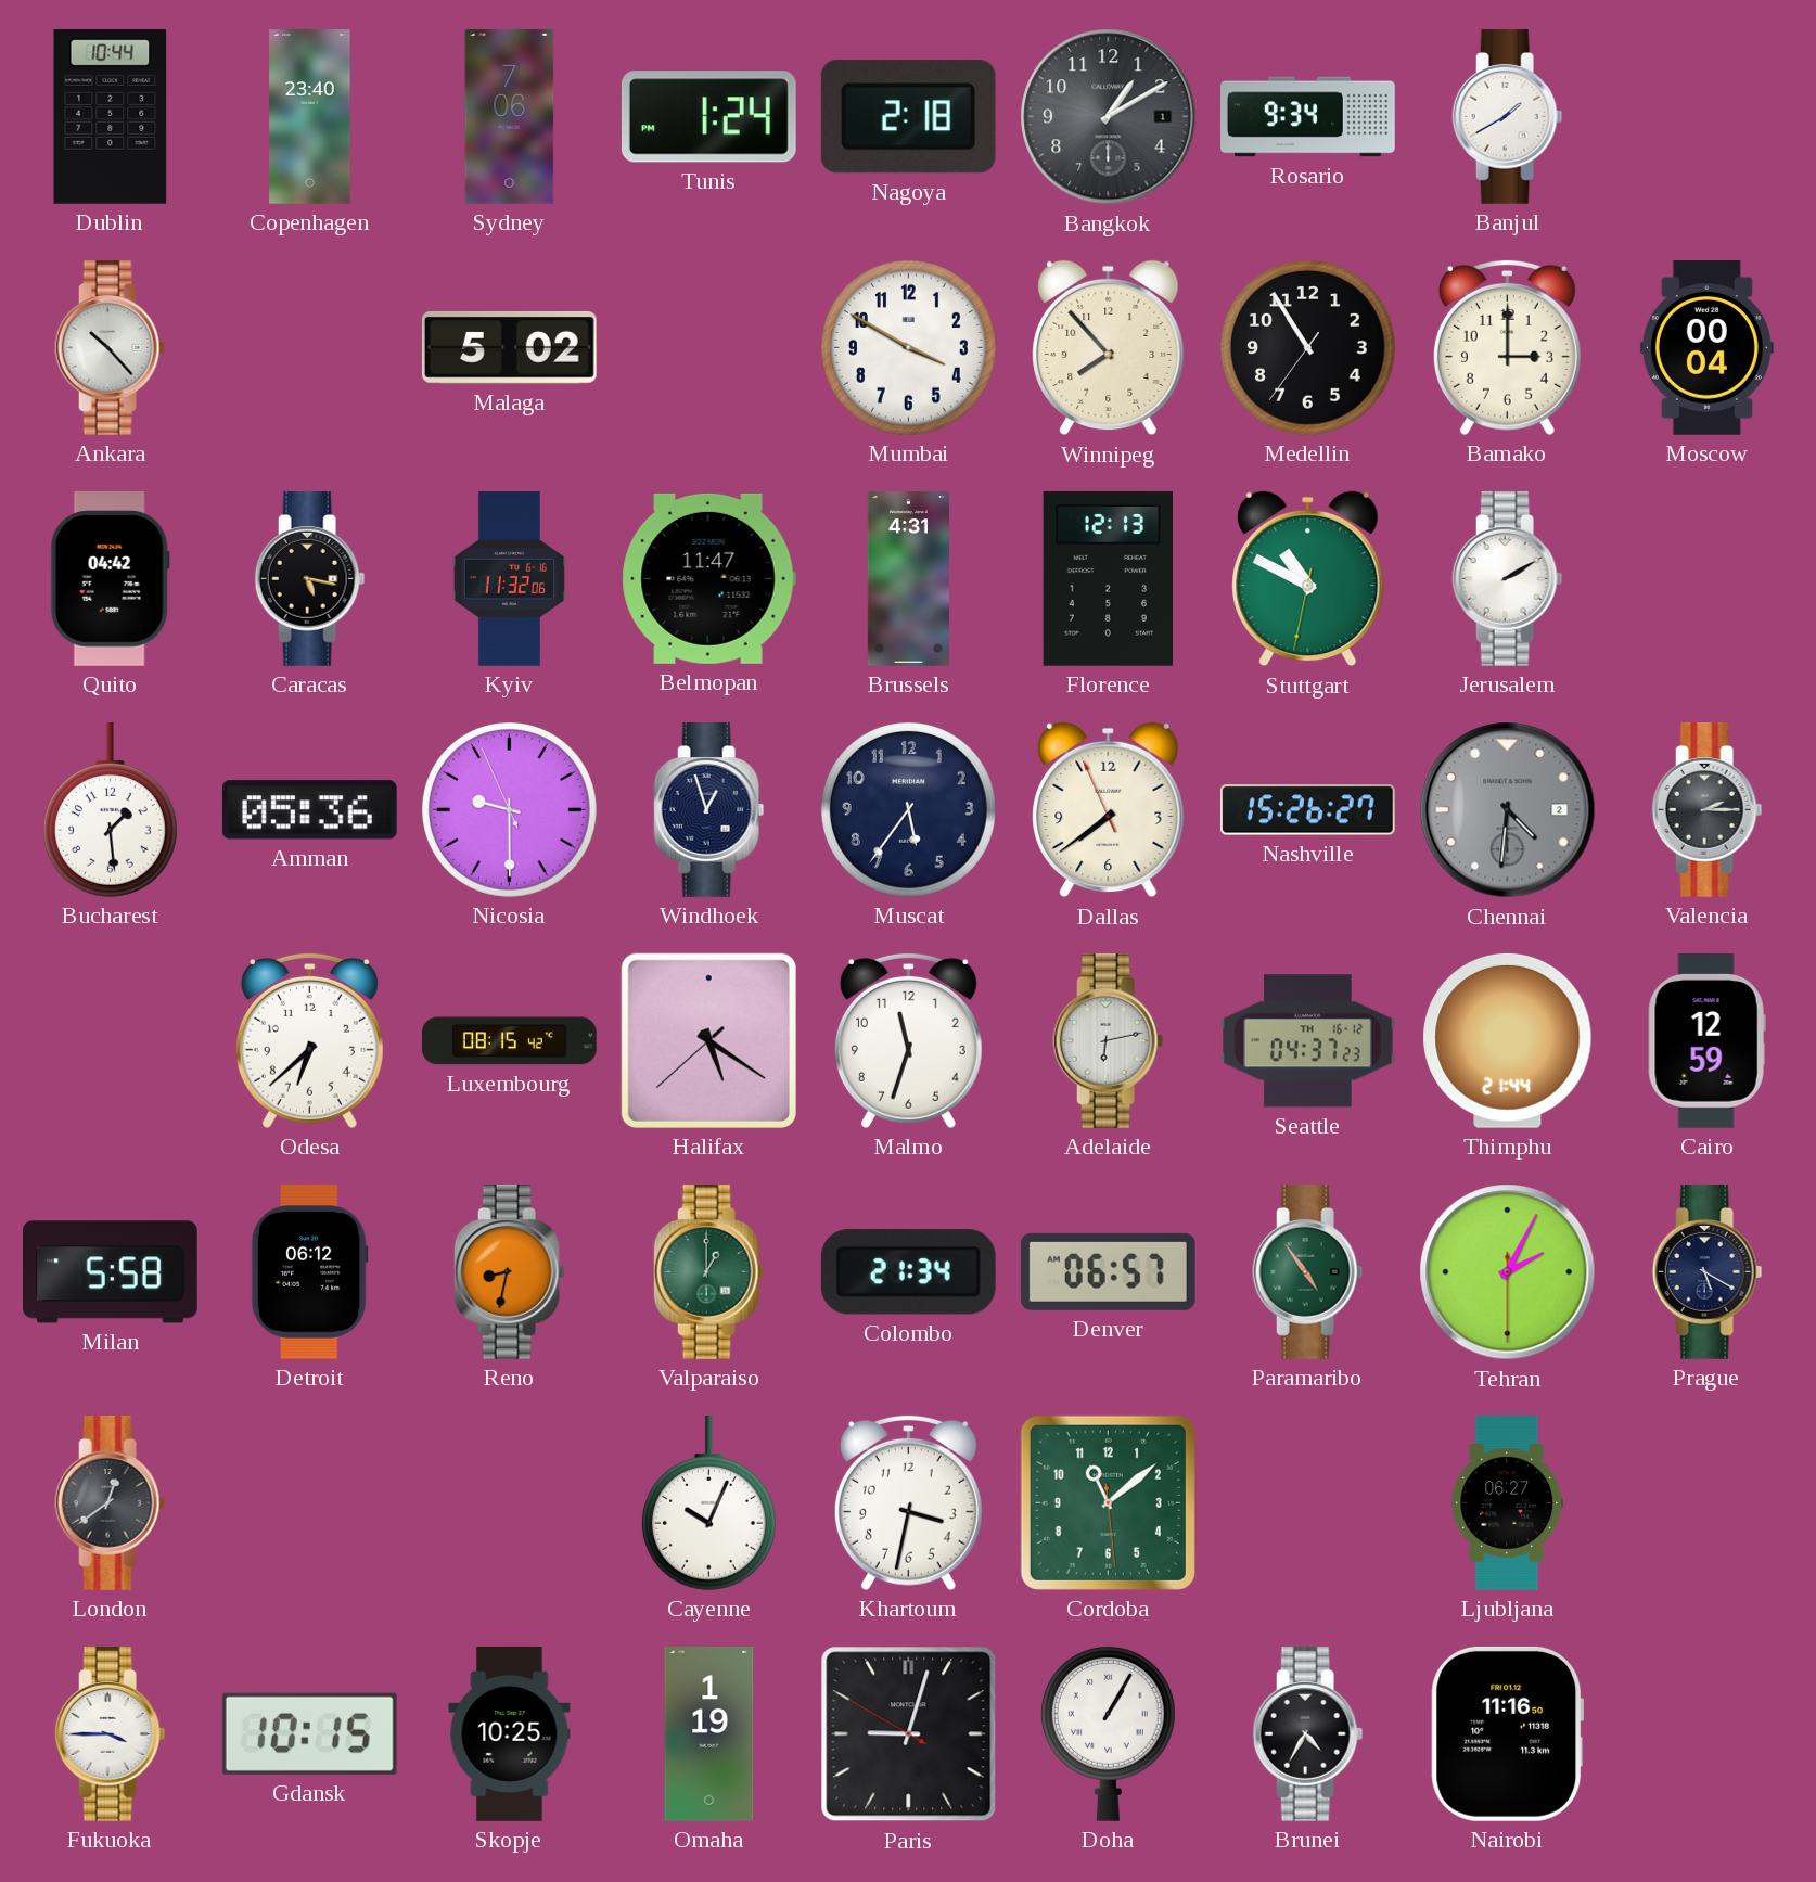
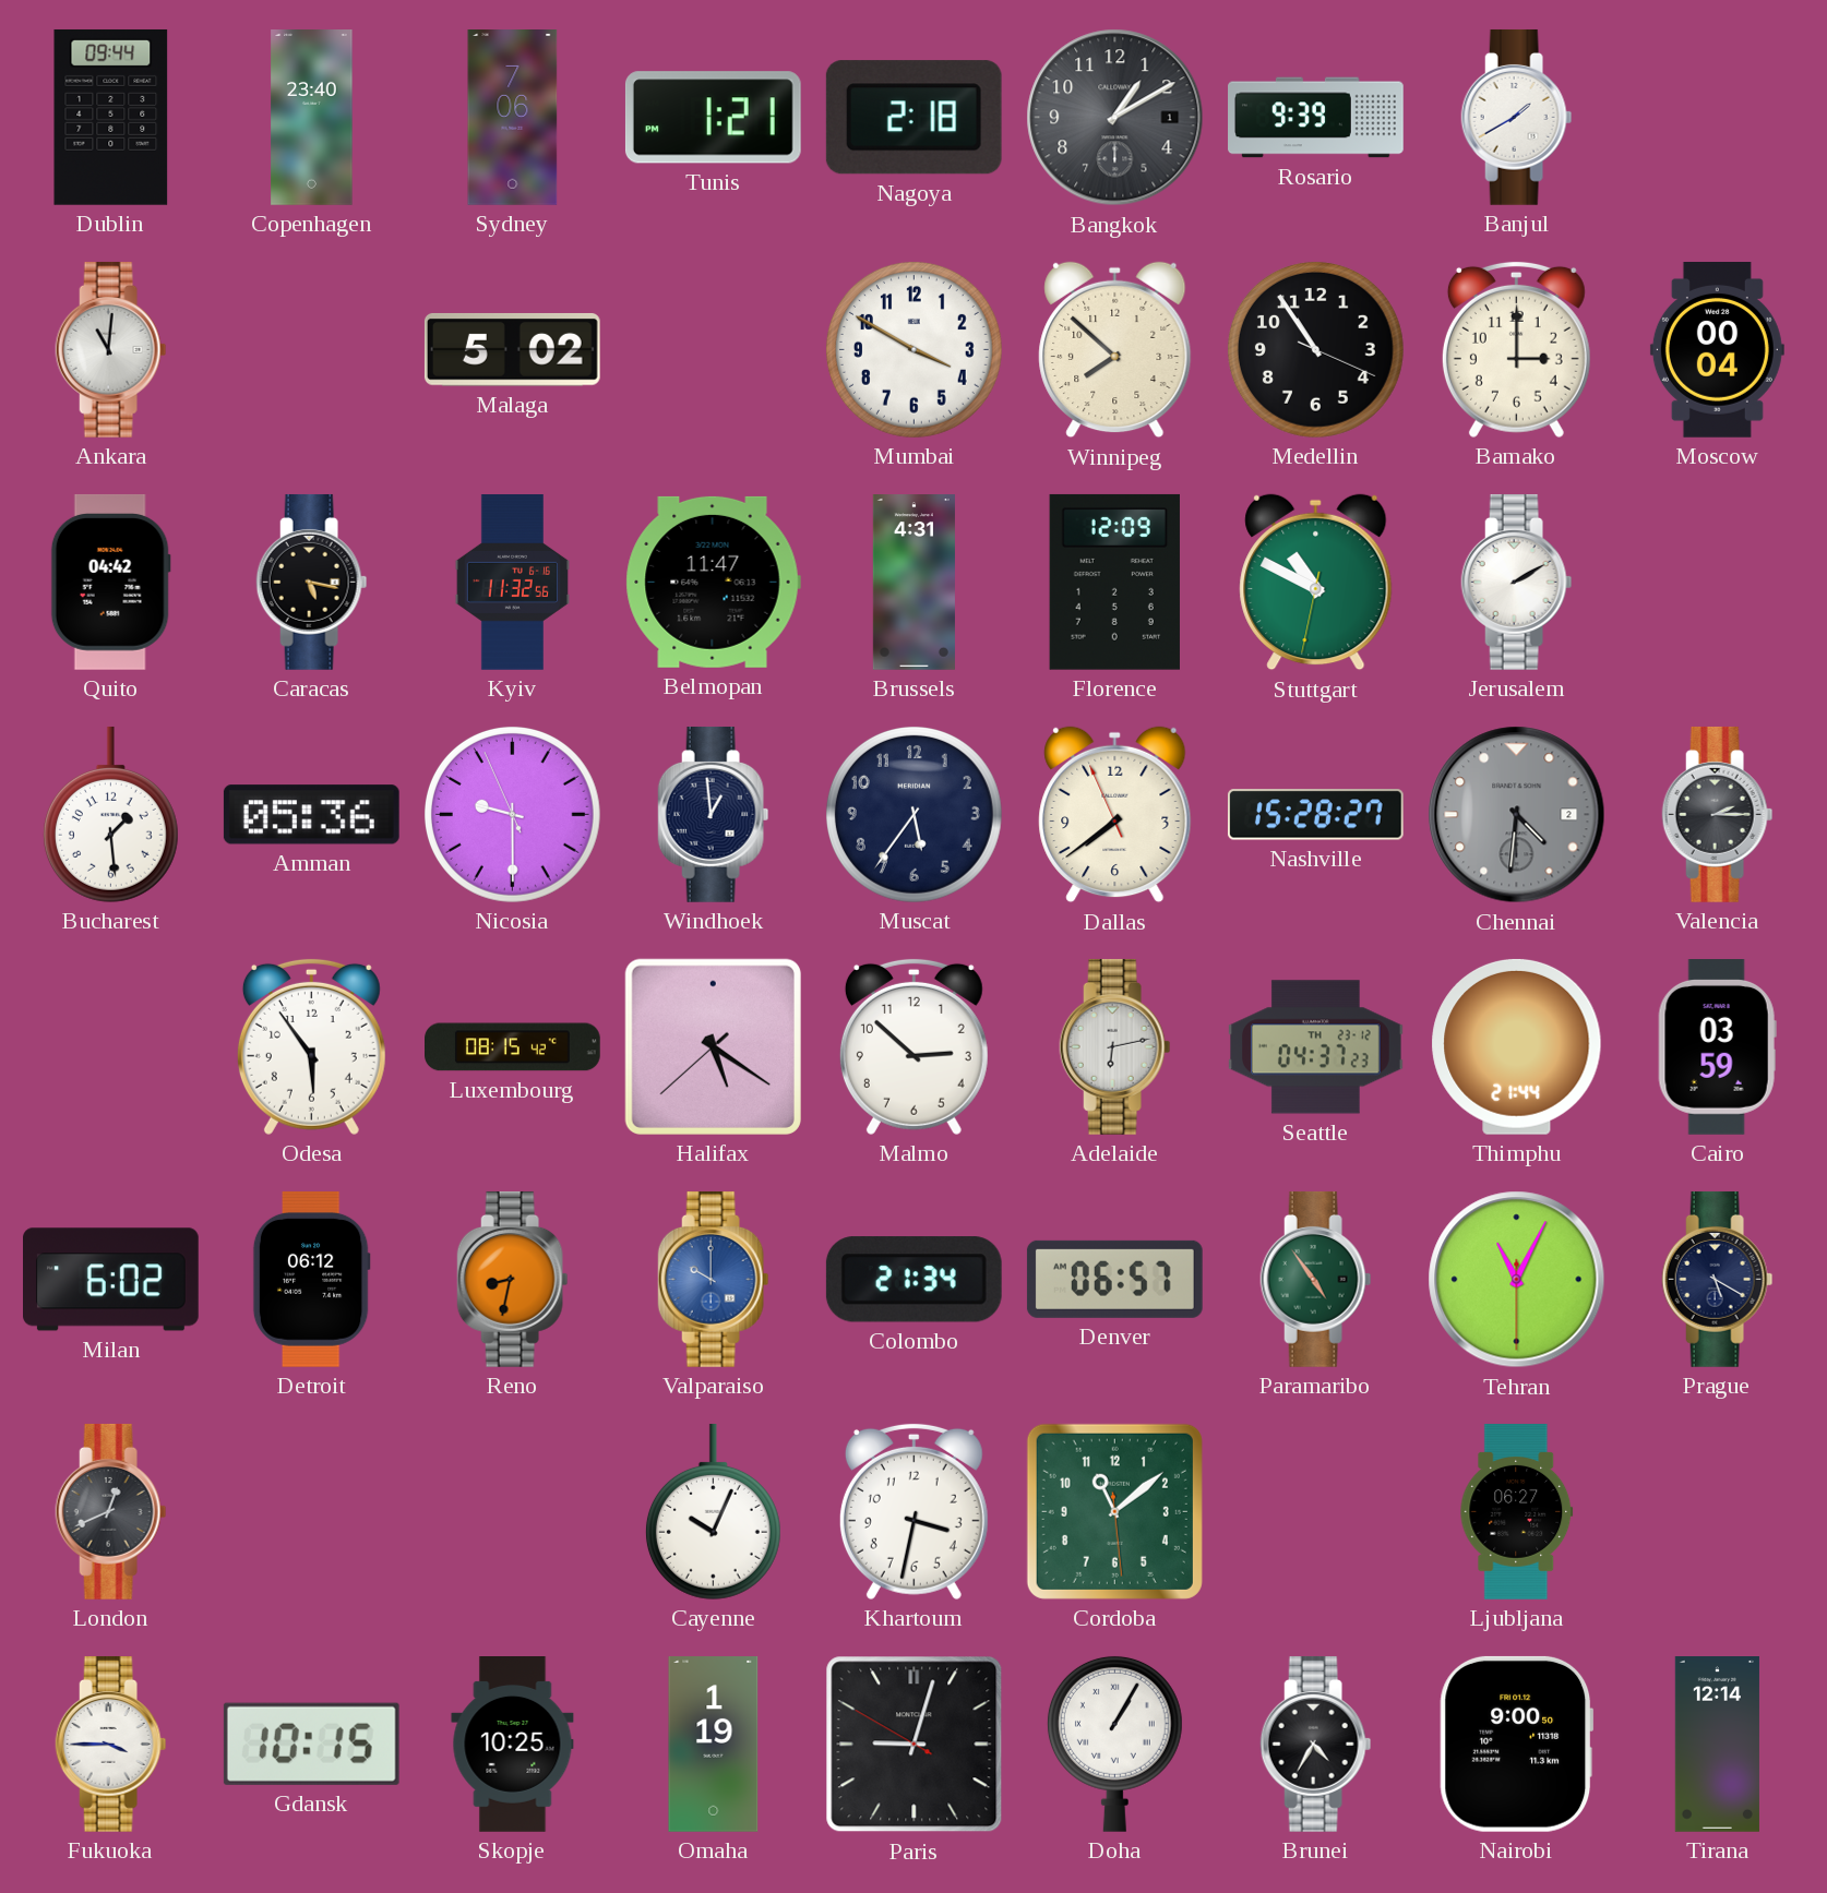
Dublin: 10:44 -> 09:44 (111, 117)
Tunis: 1:24 -> 1:21 (713, 118)
Rosario: 9:34 -> 9:39 (1316, 118)
Ankara: 10:23 -> 11:01 (111, 349)
Winnipeg: 7:53 -> 7:52 (1115, 350)
Medellin: 10:54:36 -> 10:54:19 (1315, 349)
Kyiv: 11:32:06 -> 11:32:56 (512, 583)
Florence: 12:13 -> 12:09 (1114, 582)
Windhoek: 12:57 -> 12:59 (714, 814)
Nashville: 15:26 -> 15:28 (1315, 815)
Odesa: 6:38 -> 5:54 (311, 1046)
Malmo: 11:33 -> 2:52 (913, 1046)
Seattle date: TH 16-12 -> TH 23-12 (1316, 1047)
Cairo: 12:59 -> 03:59 (1717, 1047)
Milan: 5:58 -> 6:02 (111, 1280)
Valparaiso: 1:00 -> 10:00 (714, 1279)
Valparaiso dial: green -> blue (714, 1279)
Tehran: 2:04 -> 11:04 (1517, 1280)
London: 12:39 -> 12:41 (111, 1511)
Nairobi: 11:16 -> 9:00 (1517, 1744)
Tirana: none -> 12:14 (1717, 1745)
